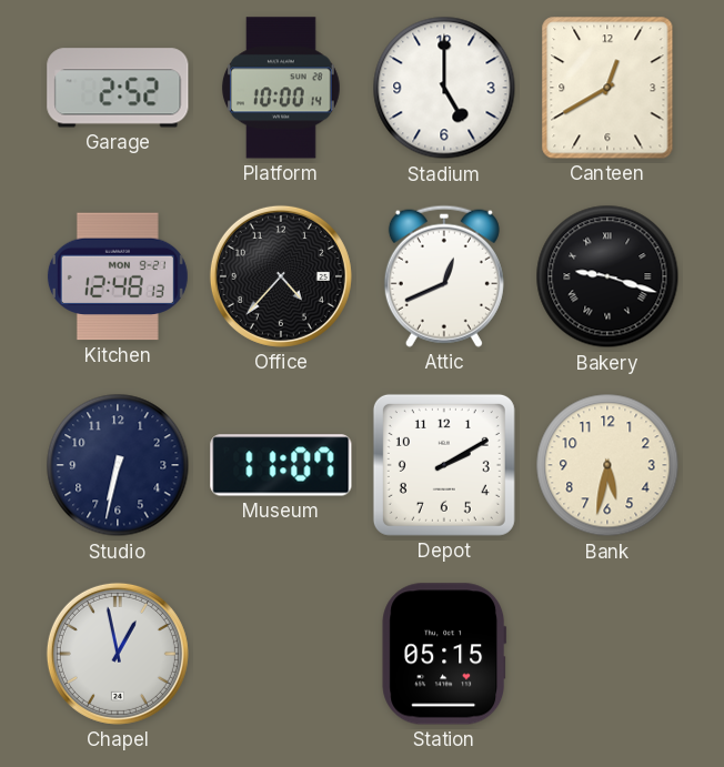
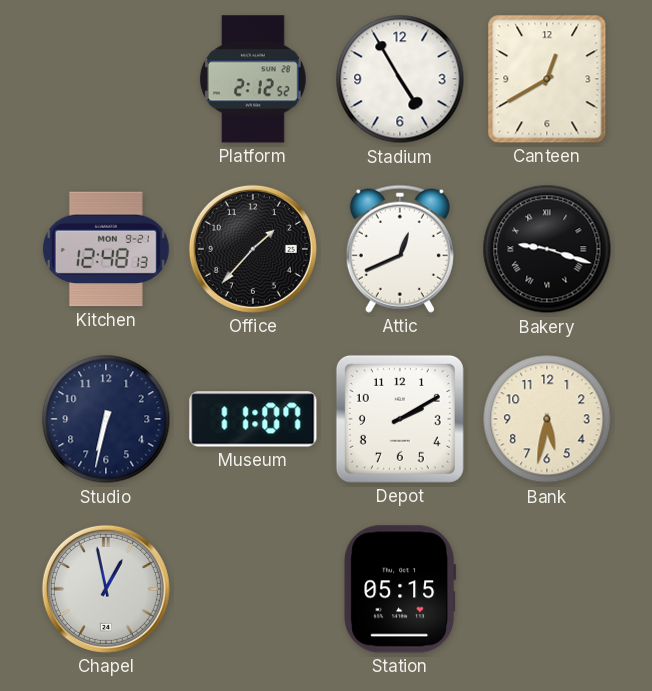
Garage: 2:52 -> none (118, 88)
Platform: 10:00 -> 2:12 (253, 79)
Stadium: 5:00 -> 4:55 (400, 79)
Office: 4:37 -> 1:37 (253, 249)
